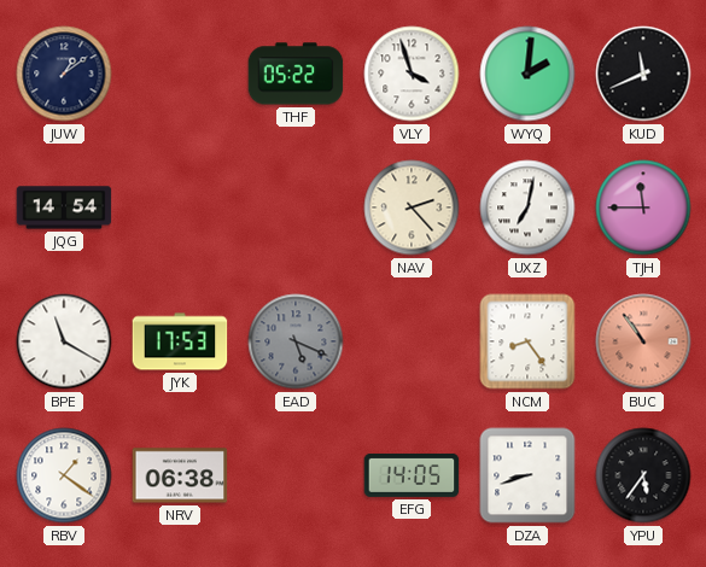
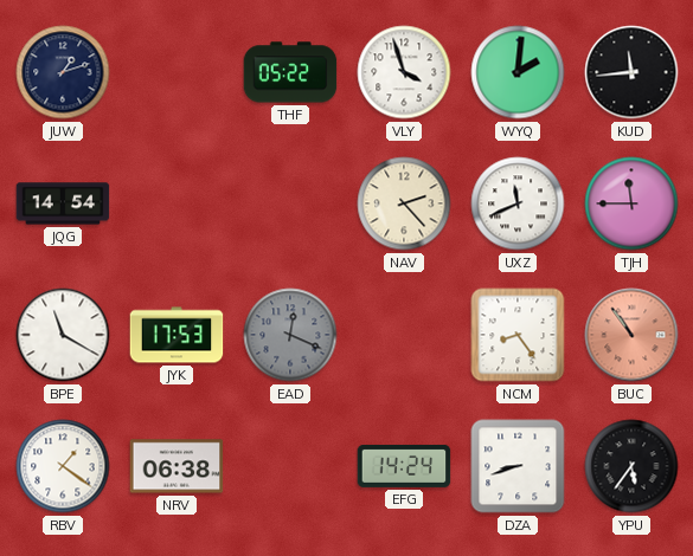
JUW: 1:09 -> 1:12 (63, 72)
KUD: 11:41 -> 11:44 (631, 72)
UXZ: 7:02 -> 11:41 (518, 203)
EAD: 5:19 -> 12:19 (290, 335)
EFG: 14:05 -> 14:24 (404, 466)
